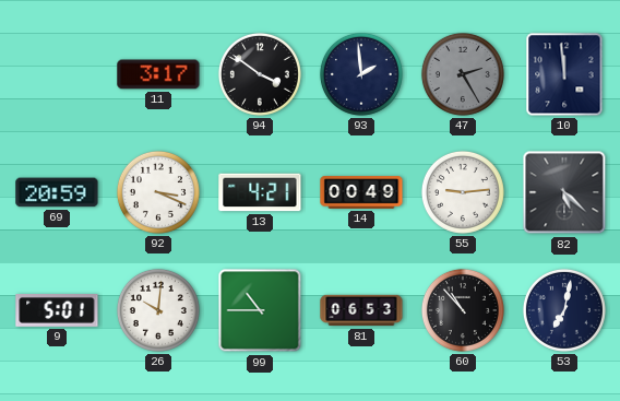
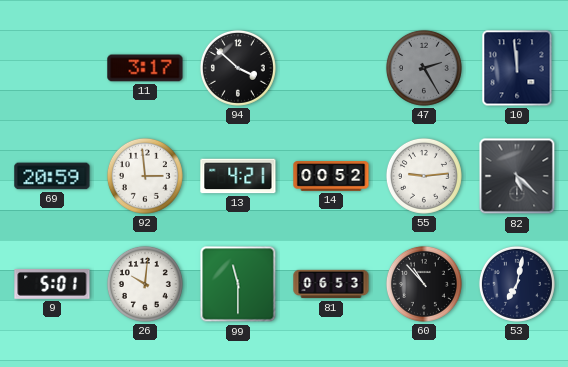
94: 3:51 -> 3:52 (238, 68)
93: 1:59 -> none (361, 74)
92: 3:19 -> 2:59 (145, 176)
14: 00:49 -> 00:52 (331, 176)
99: 10:45 -> 11:30 (238, 284)
